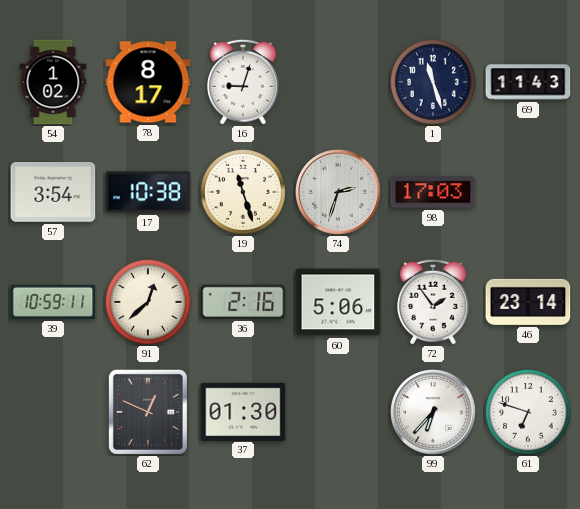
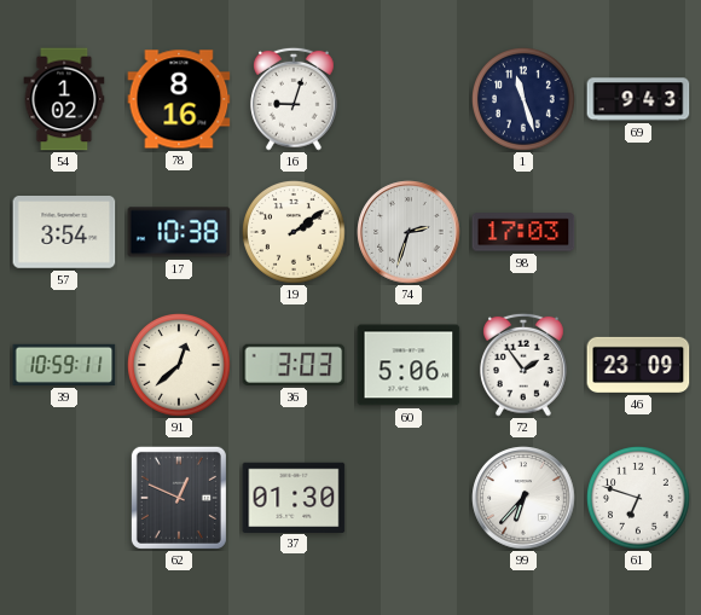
78: 8:17 -> 8:16 (179, 99)
69: 11:43 -> 9:43 (638, 99)
19: 11:27 -> 2:09 (295, 233)
36: 2:16 -> 3:03 (294, 365)
46: 23:14 -> 23:09 (638, 365)
